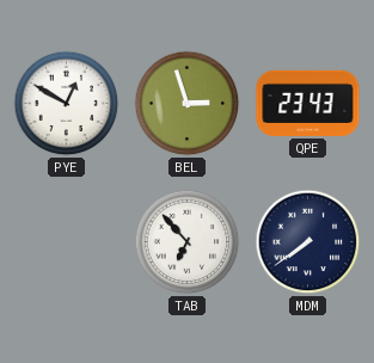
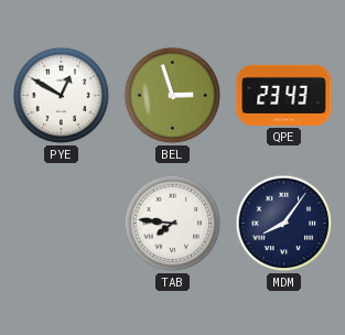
TAB: 6:53 -> 7:46 (173, 224)
MDM: 7:39 -> 8:06 (284, 224)
